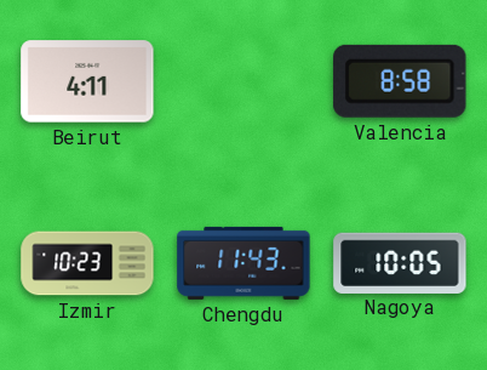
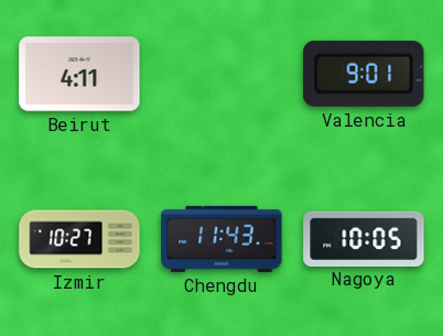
Valencia: 8:58 -> 9:01 (364, 74)
Izmir: 10:23 -> 10:27 (79, 239)
